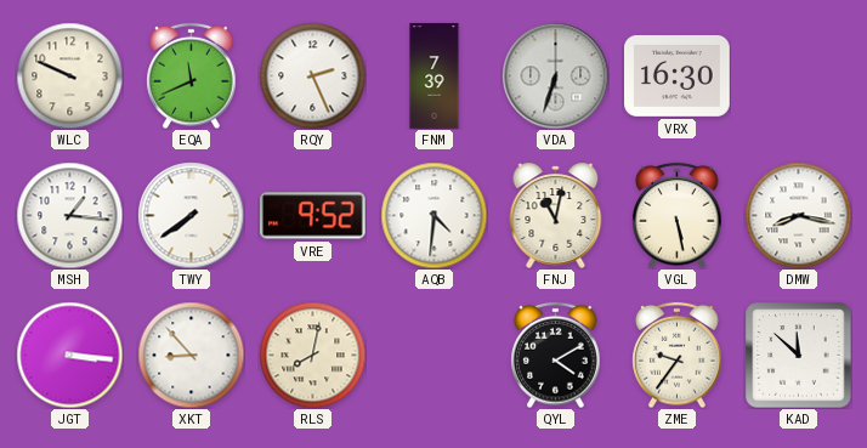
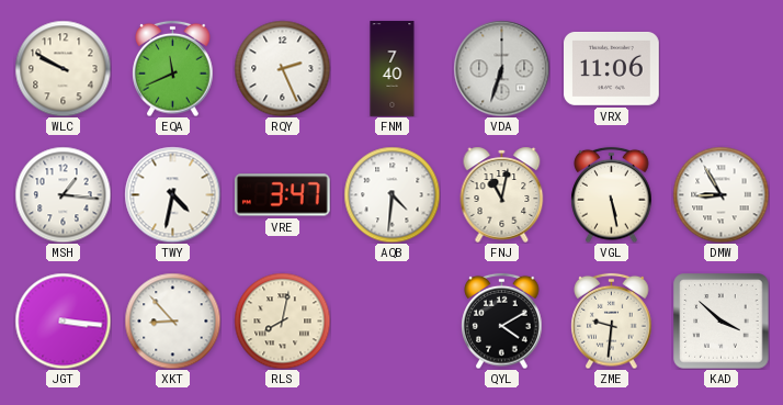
WLC: 9:49 -> 9:50 (63, 68)
FNM: 7:39 -> 7:40 (393, 69)
VRX: 16:30 -> 11:06 (612, 68)
TWY: 7:39 -> 4:32 (172, 194)
VRE: 9:52 -> 3:47 (283, 195)
DMW: 8:17 -> 8:55 (720, 194)
ZME: 9:36 -> 9:31 (612, 320)
KAD: 11:52 -> 3:52 (720, 320)
